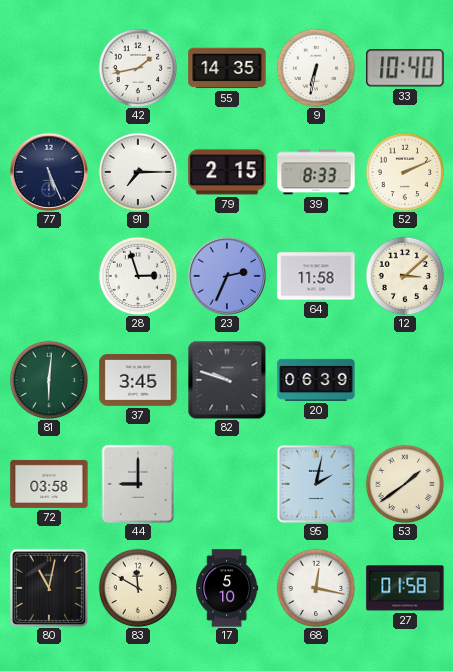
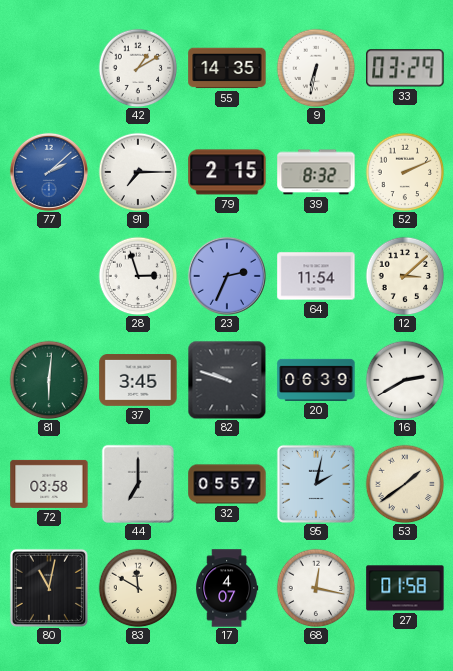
42: 1:43 -> 1:10 (138, 68)
33: 10:40 -> 03:29 (405, 68)
77: 5:26 -> 2:08 (49, 172)
77 dial: navy -> blue (49, 172)
39: 8:33 -> 8:32 (316, 172)
64: 11:58 -> 11:54 (316, 276)
16: none -> 2:40 (405, 380)
44: 9:00 -> 7:00 (138, 483)
32: none -> 05:57 (227, 484)
17: 5:10 -> 4:07 (227, 588)
